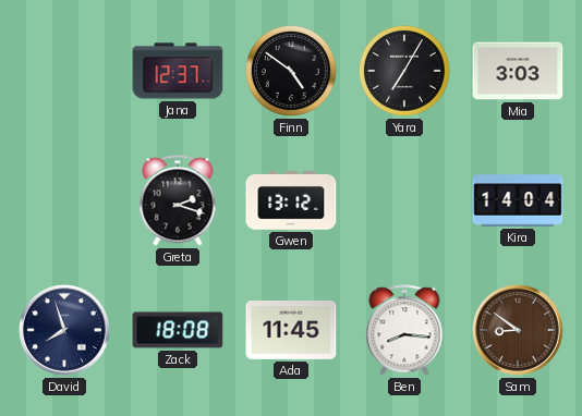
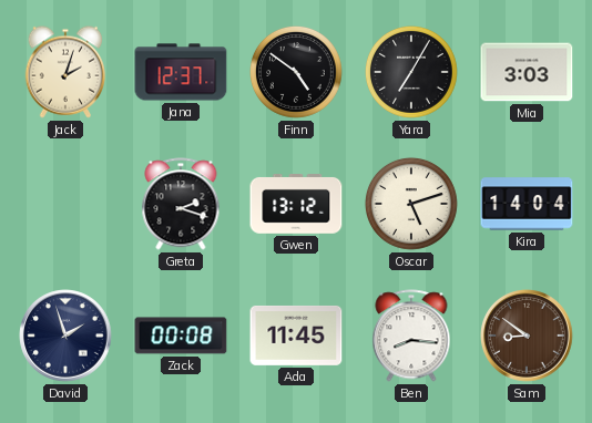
Jack: none -> 2:03 (64, 72)
Oscar: none -> 5:12 (411, 204)
David: 7:57 -> 1:57 (65, 336)
Zack: 18:08 -> 00:08 (181, 336)
